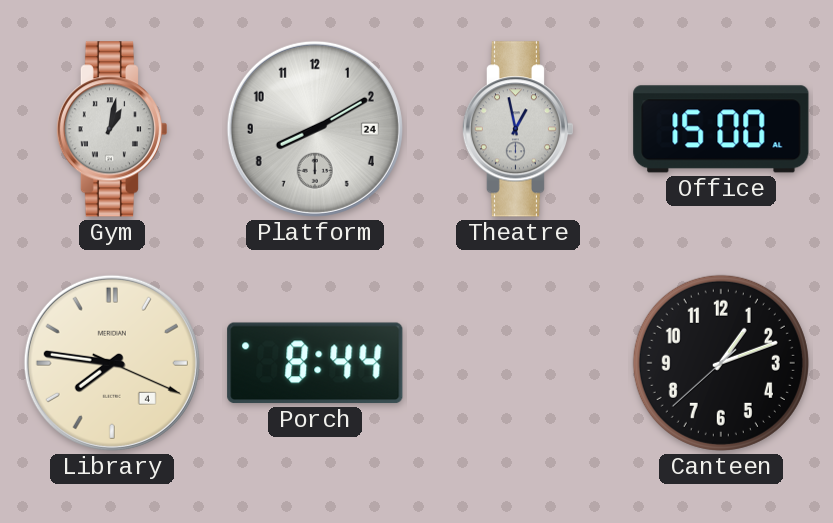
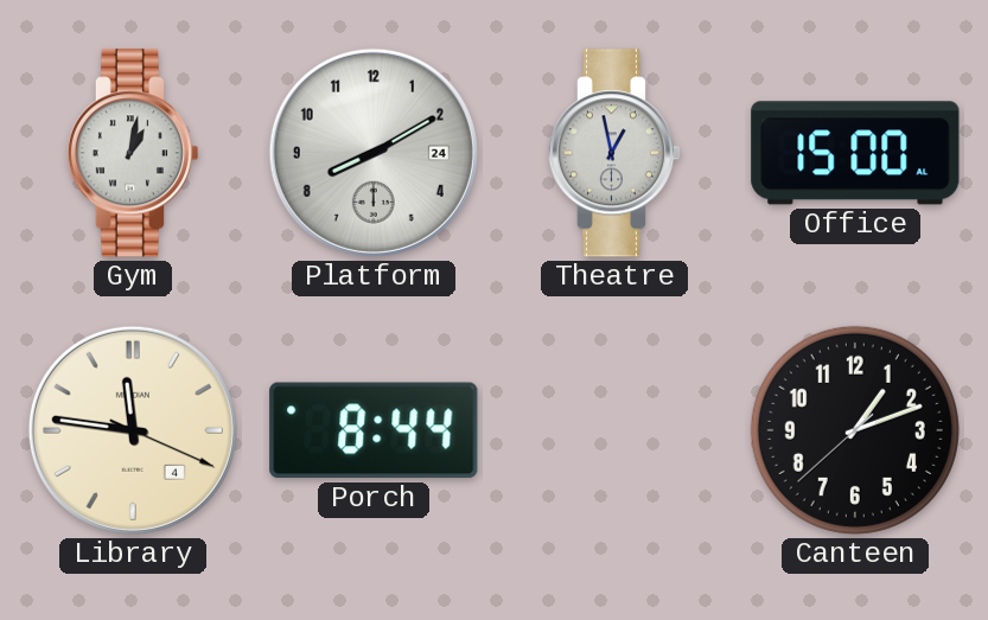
Library: 7:46 -> 11:46 (133, 430)
